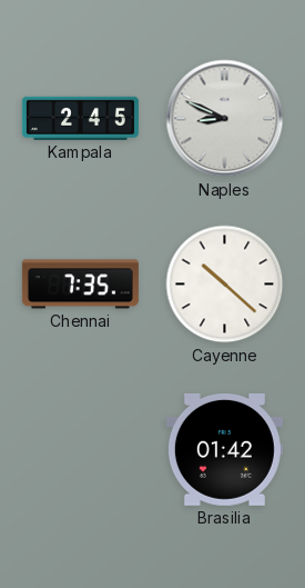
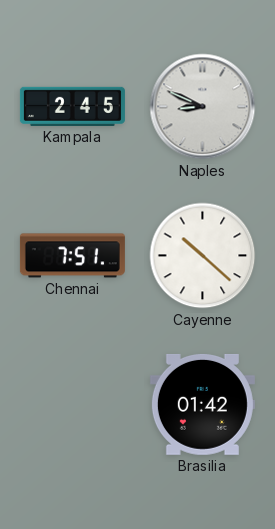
Chennai: 7:35 -> 7:51 (72, 256)
